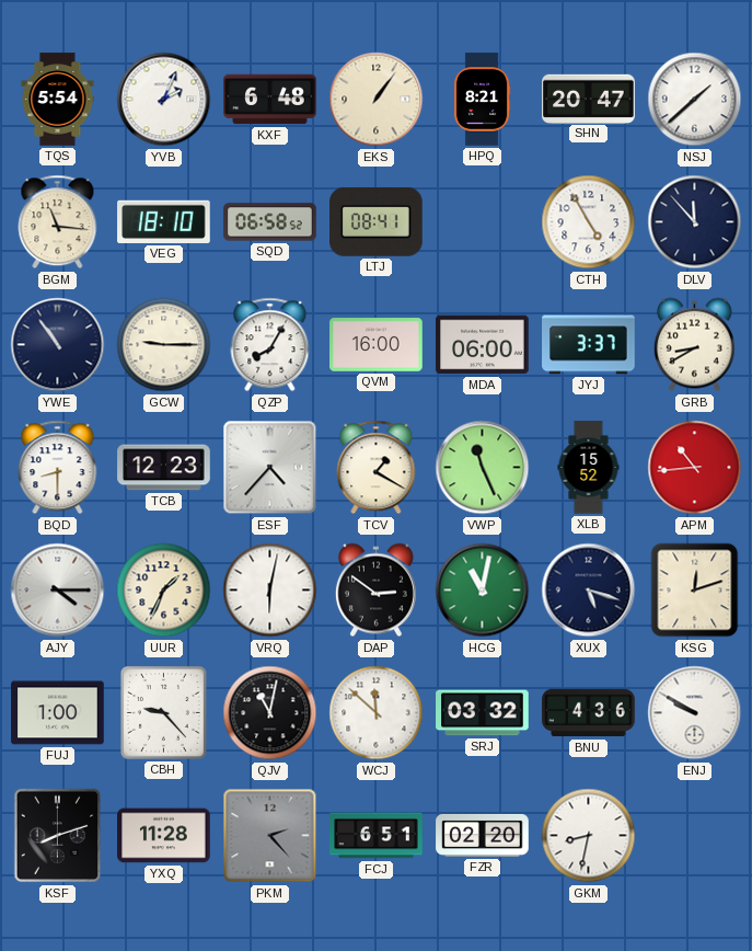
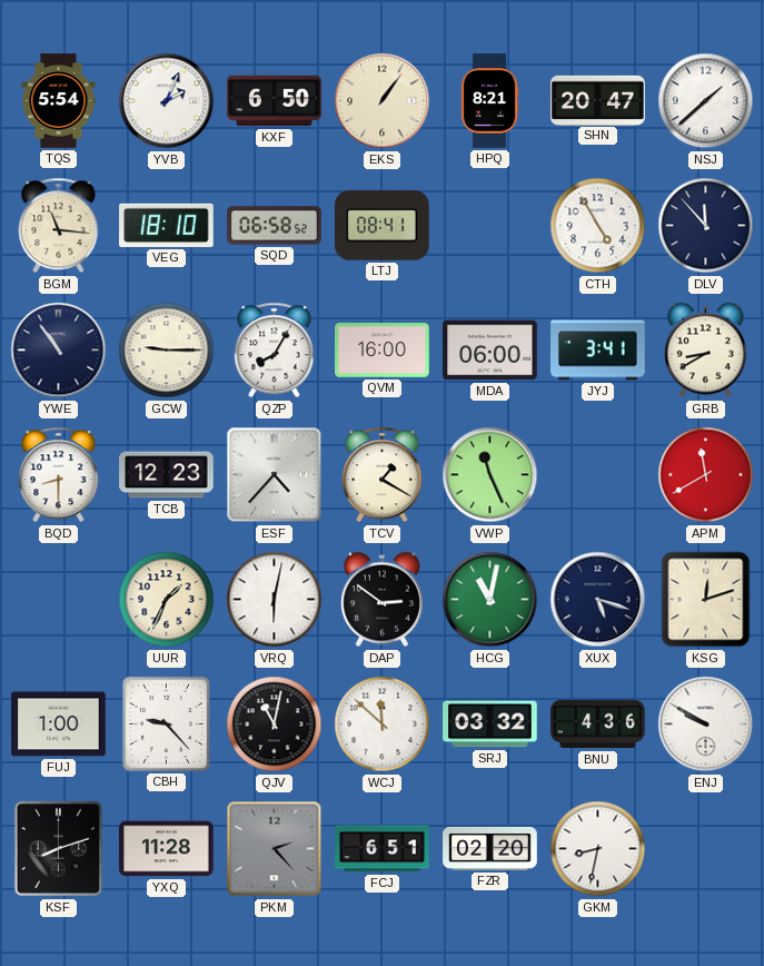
KXF: 6:48 -> 6:50 (275, 101)
JYJ: 3:37 -> 3:41 (598, 351)
XLB: 15:52 -> none (589, 468)
APM: 10:44 -> 11:40 (706, 475)
AJY: 4:15 -> none (58, 591)
